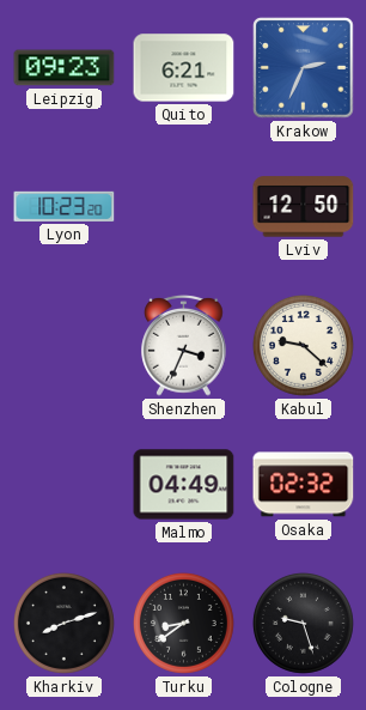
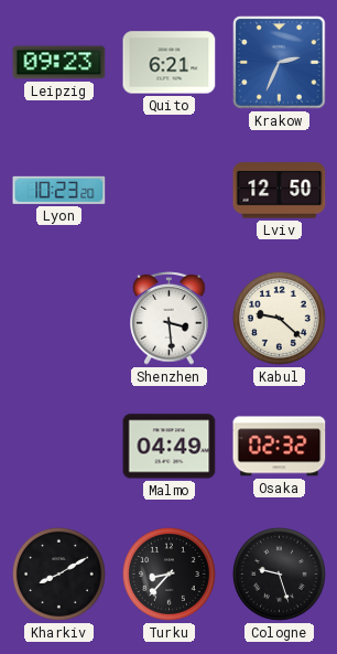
Shenzhen: 3:34 -> 3:29 (170, 318)
Kharkiv: 8:12 -> 8:10 (58, 573)
Turku: 8:39 -> 8:37 (168, 573)
